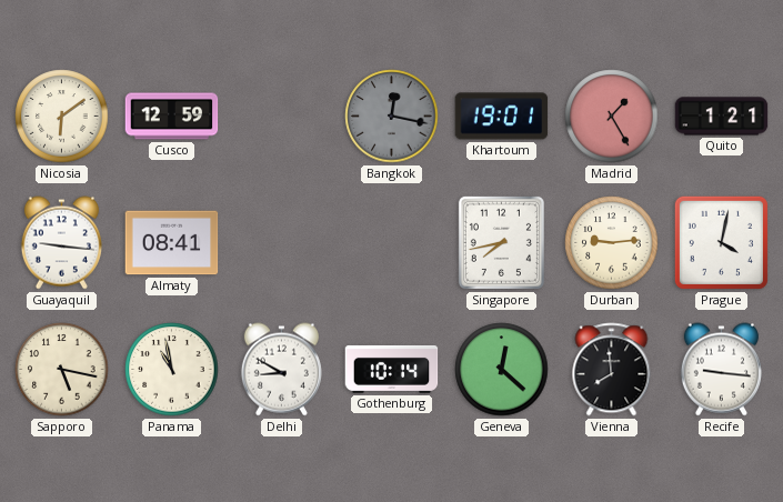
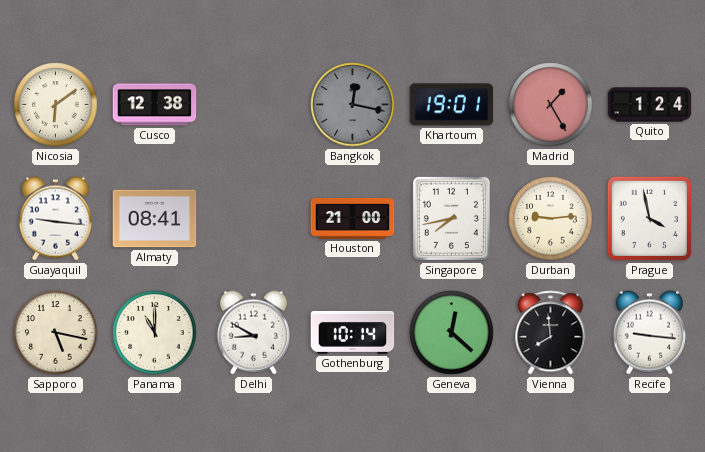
Cusco: 12:59 -> 12:38 (155, 105)
Quito: 1:21 -> 1:24 (650, 105)
Houston: none -> 21:00 (353, 219)
Prague: 4:02 -> 3:58 (649, 218)
Panama: 10:58 -> 11:00 (155, 333)
